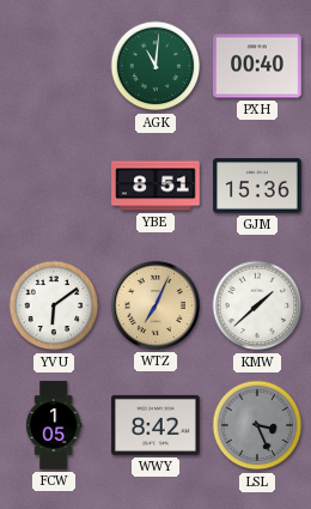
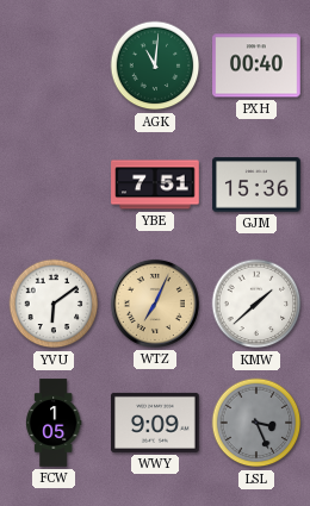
YBE: 8:51 -> 7:51 (155, 185)
WWY: 8:42 -> 9:09 (155, 423)
